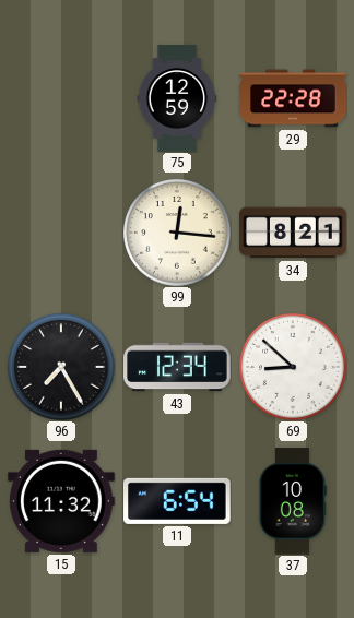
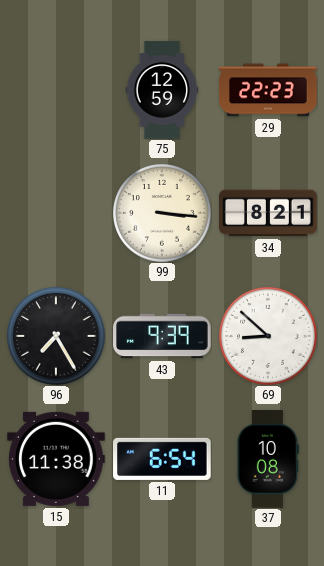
29: 22:28 -> 22:23 (268, 90)
99: 12:16 -> 3:16 (163, 214)
43: 12:34 -> 9:39 (162, 336)
15: 11:32 -> 11:38 (56, 459)
